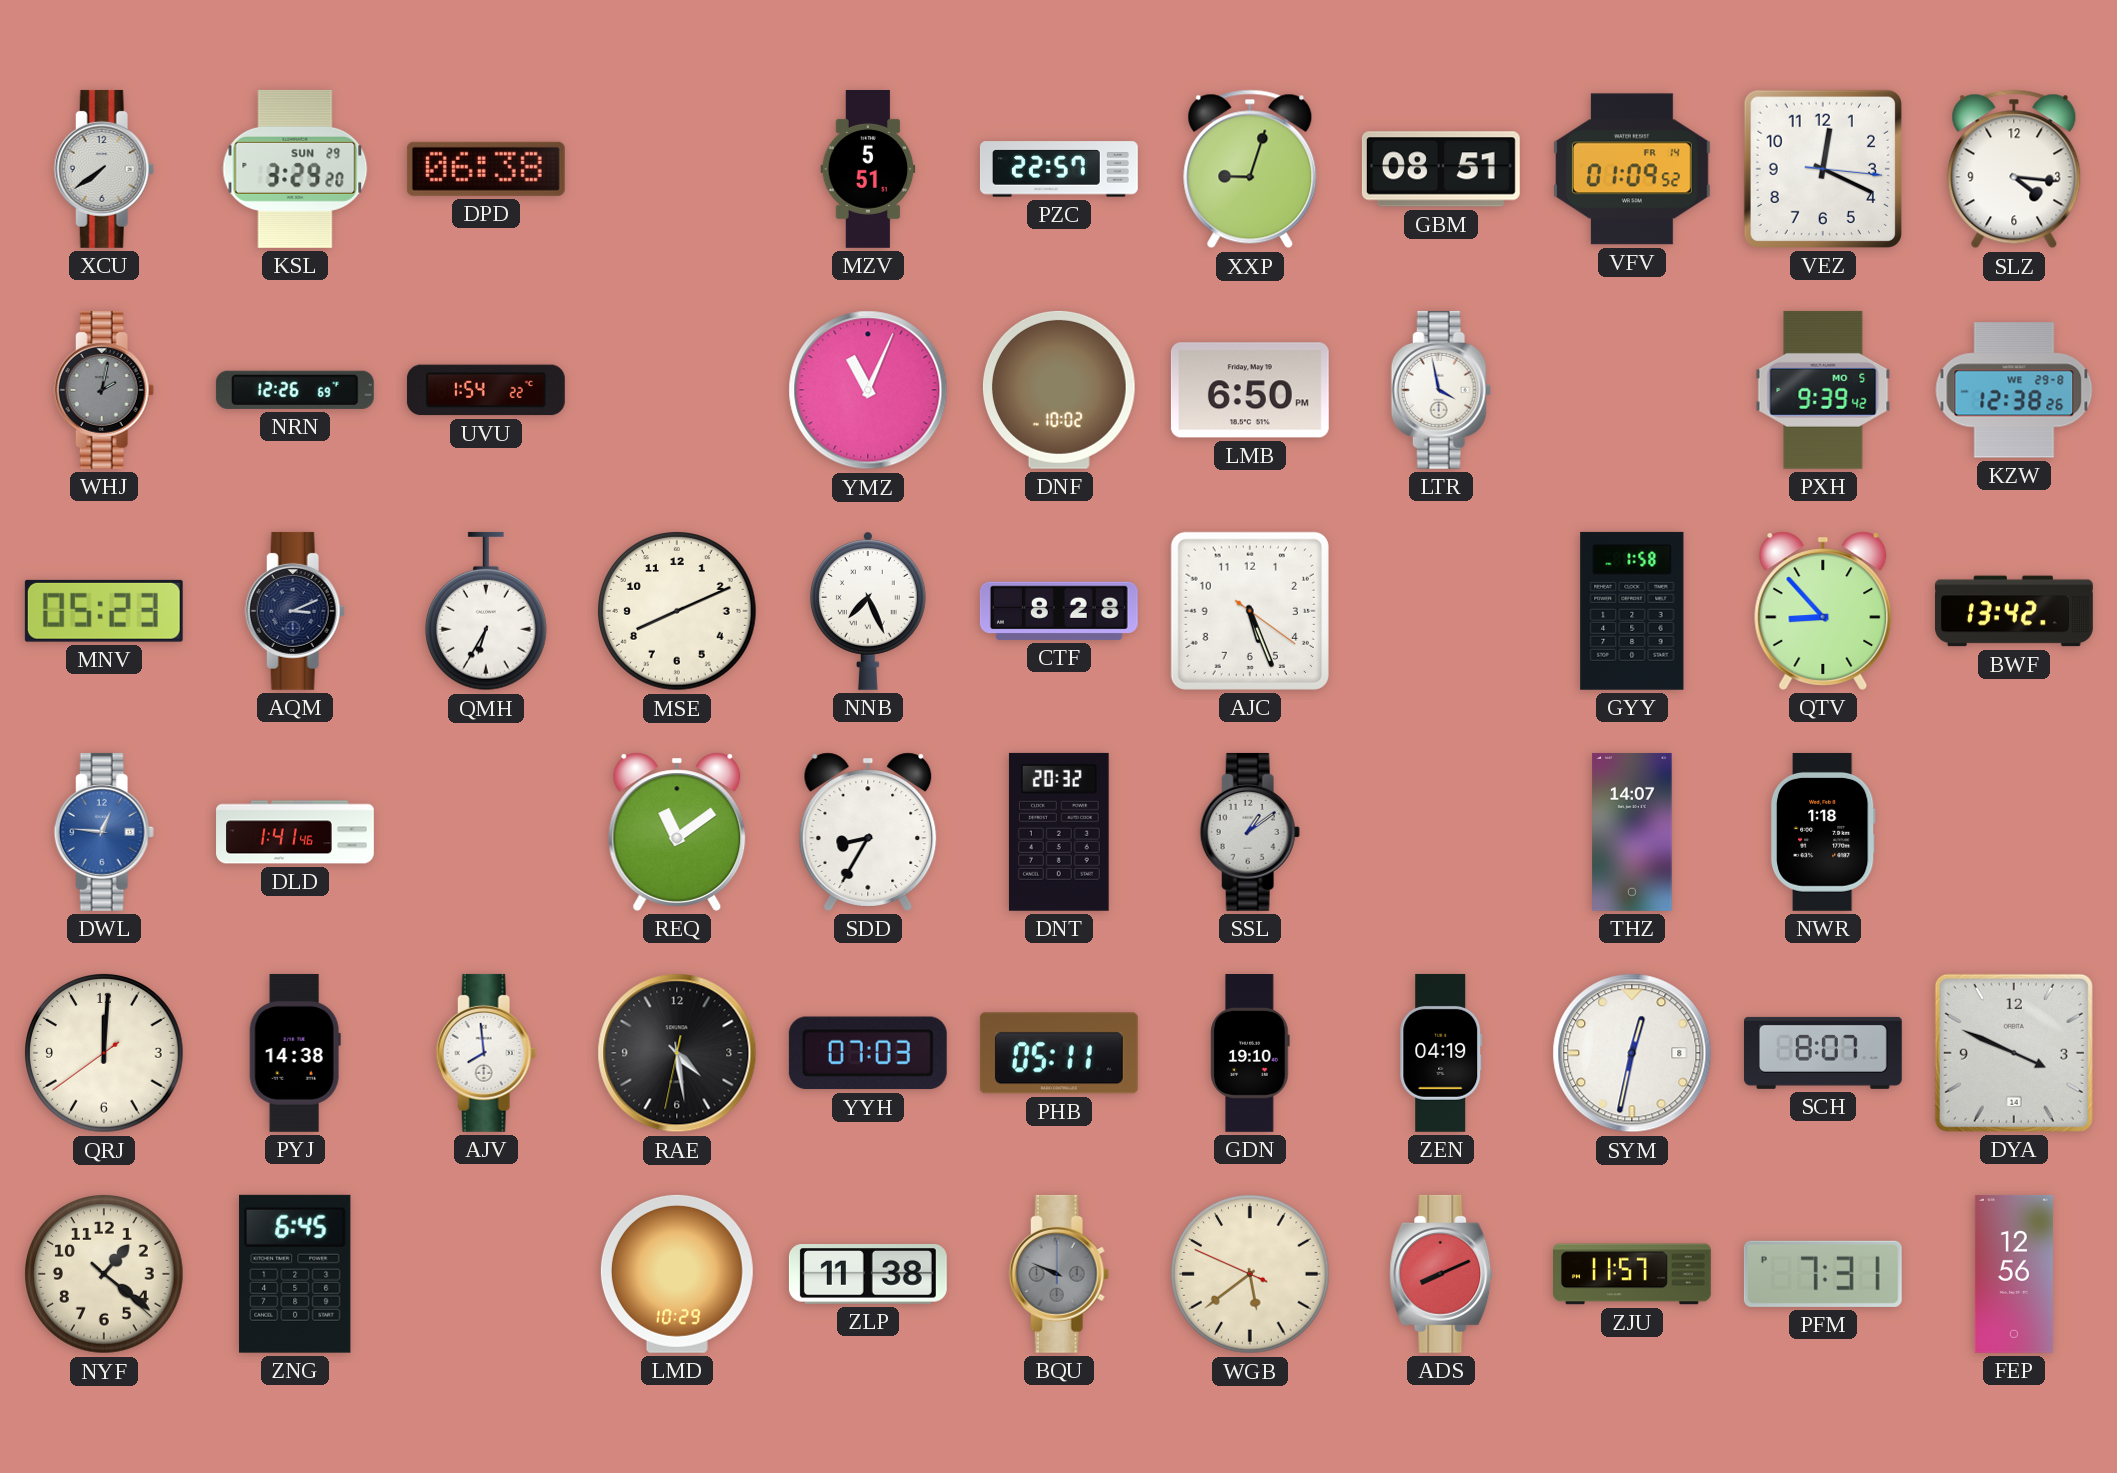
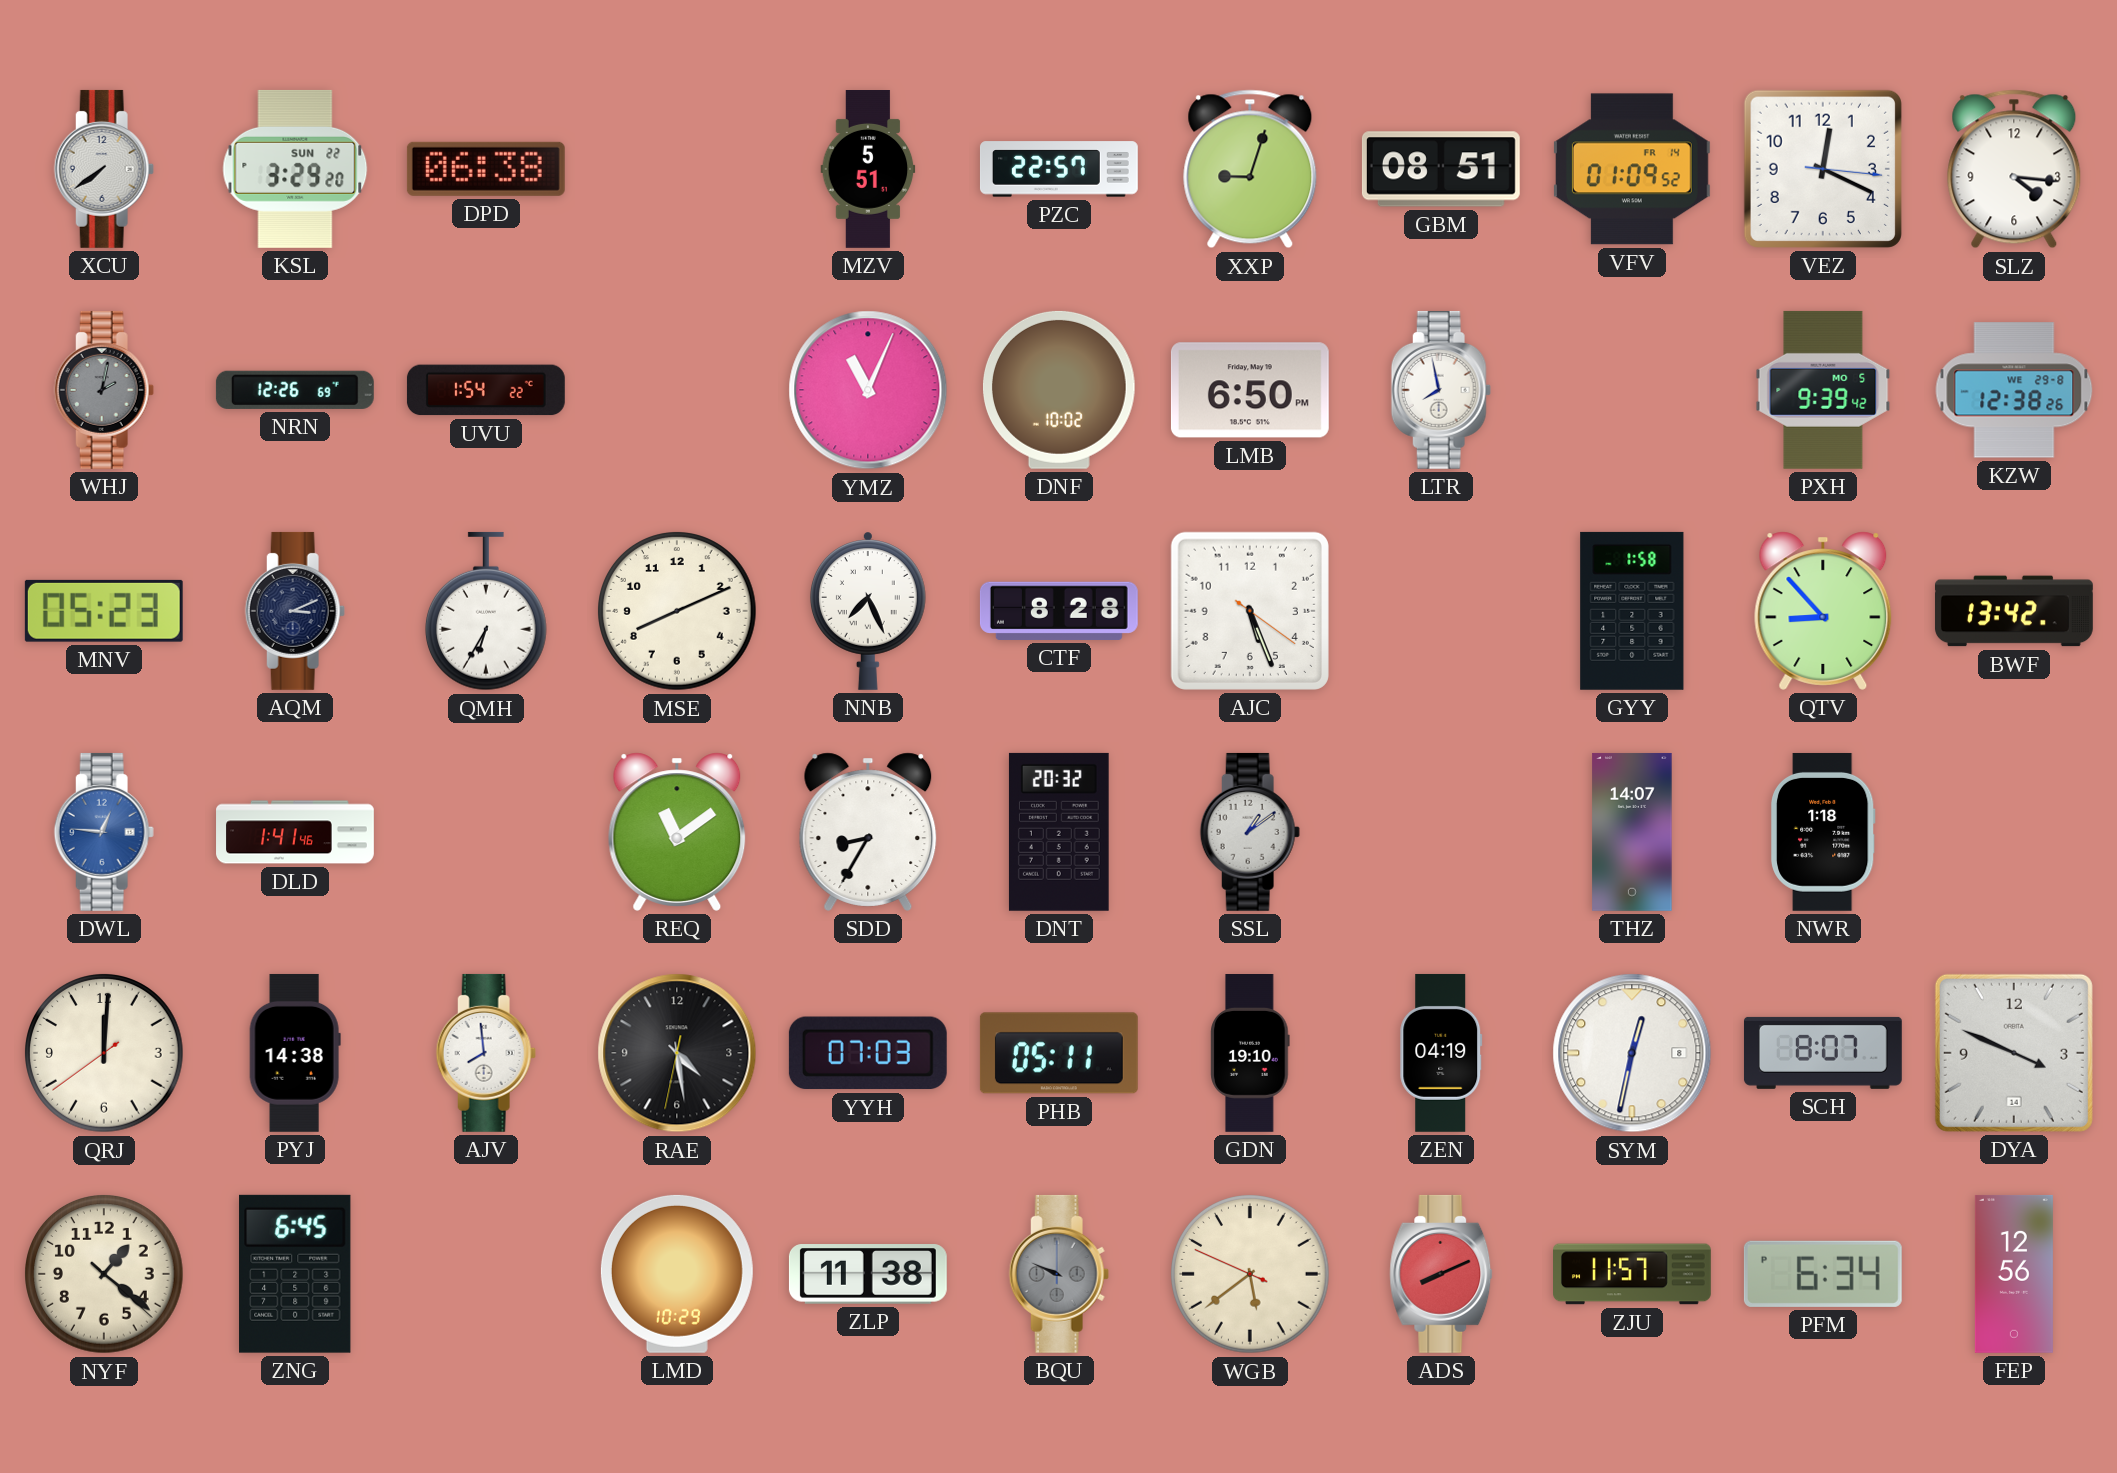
KSL date: SUN 29 -> SUN 22 (295, 169)
LTR: 3:58 -> 7:58 (1441, 390)
PFM: 7:31 -> 6:34 (1823, 1274)
